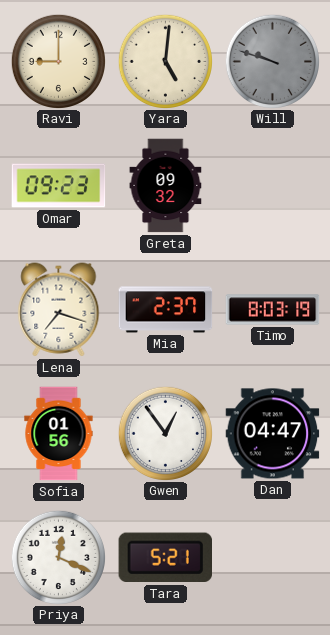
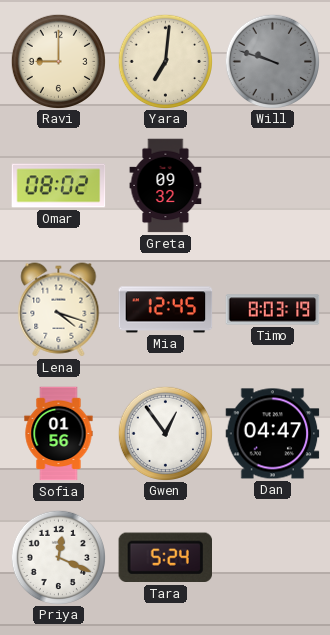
Yara: 5:01 -> 7:01 (165, 61)
Omar: 09:23 -> 08:02 (59, 186)
Lena: 7:18 -> 4:18 (59, 310)
Mia: 2:37 -> 12:45 (166, 310)
Tara: 5:21 -> 5:24 (165, 558)
